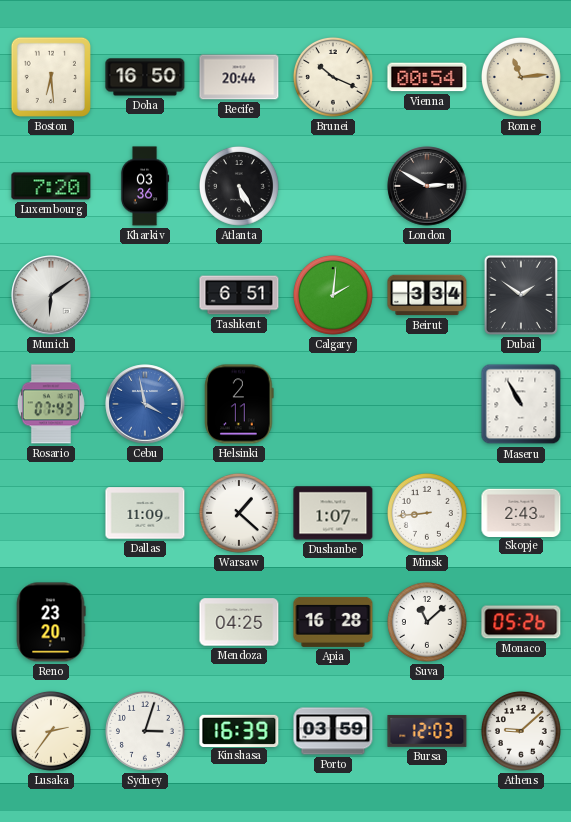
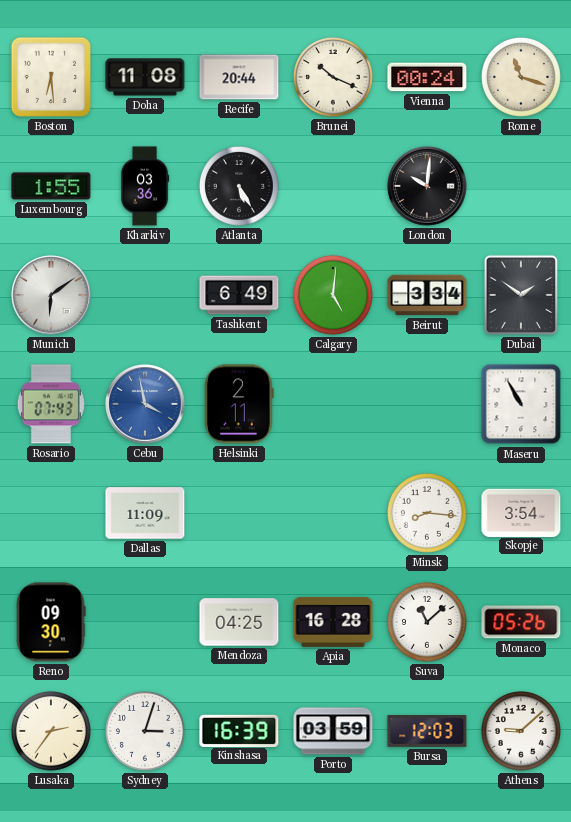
Doha: 16:50 -> 11:08 (145, 77)
Vienna: 00:54 -> 00:24 (427, 77)
Rome: 11:14 -> 11:18 (521, 77)
Luxembourg: 7:20 -> 1:55 (51, 186)
London: 2:50 -> 10:01 (427, 186)
Tashkent: 6:51 -> 6:49 (239, 295)
Calgary: 2:01 -> 5:01 (333, 295)
Warsaw: 1:22 -> none (239, 513)
Dushanbe: 1:07 -> none (333, 513)
Minsk: 8:44 -> 8:16 (427, 513)
Skopje: 2:43 -> 3:54 (521, 512)
Reno: 23:20 -> 09:30 (51, 622)
